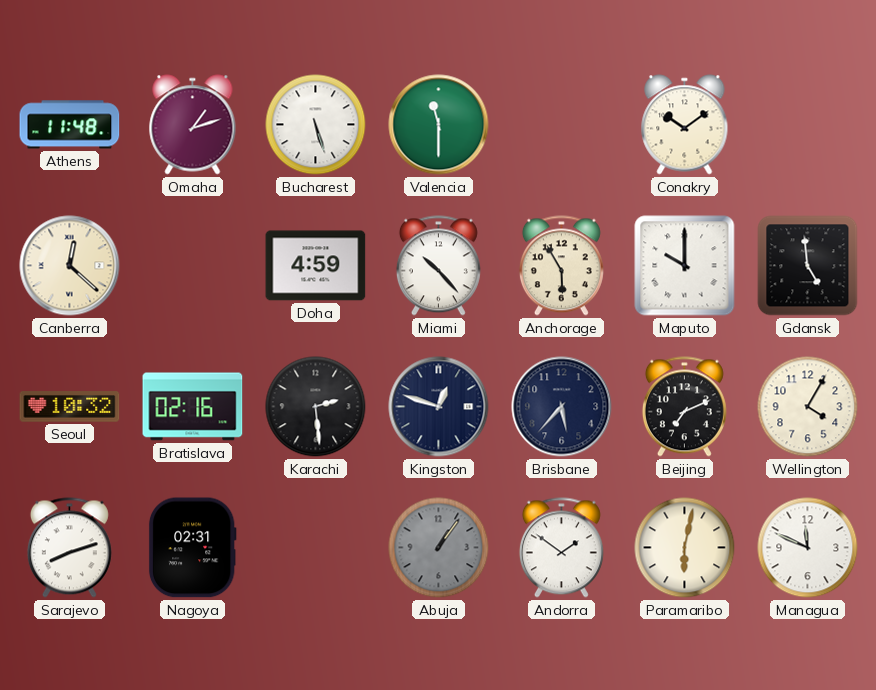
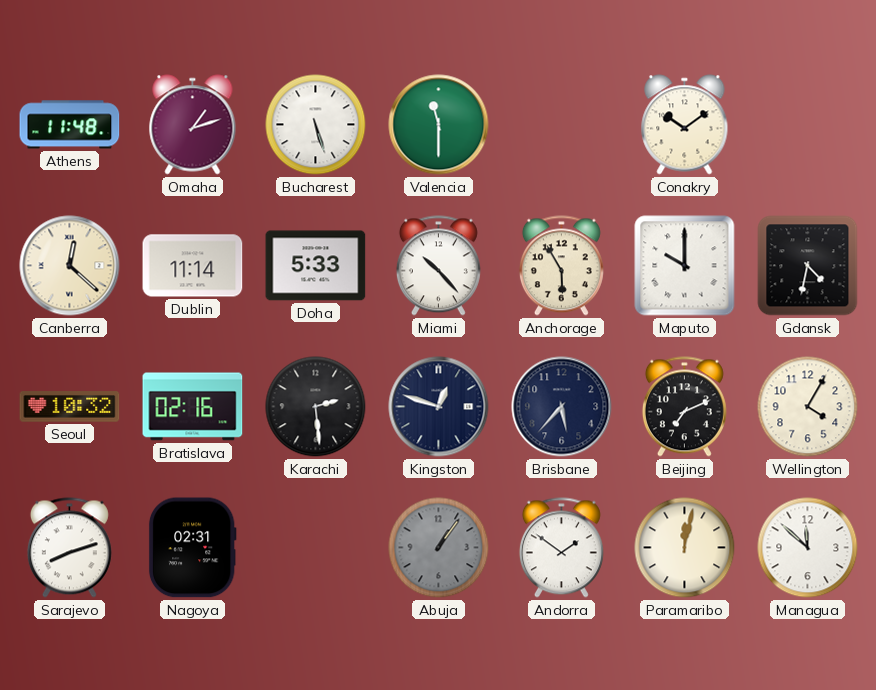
Dublin: none -> 11:14 (193, 266)
Doha: 4:59 -> 5:33 (316, 266)
Gdansk: 4:59 -> 4:32 (808, 266)
Paramaribo: 6:02 -> 12:02 (685, 548)
Managua: 11:49 -> 11:52 (808, 548)
